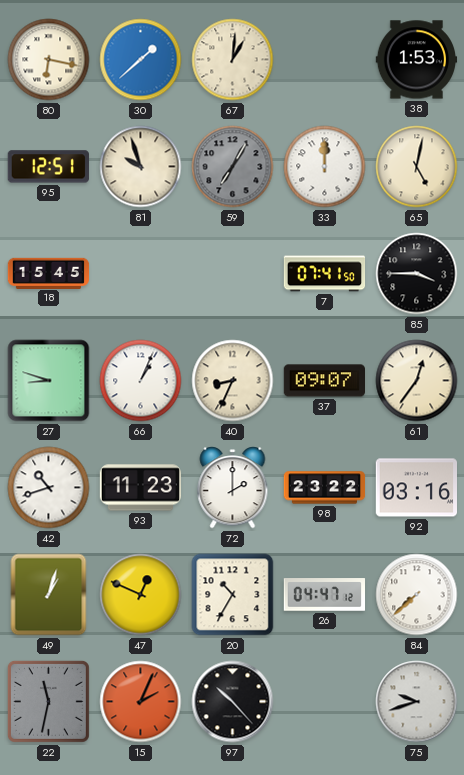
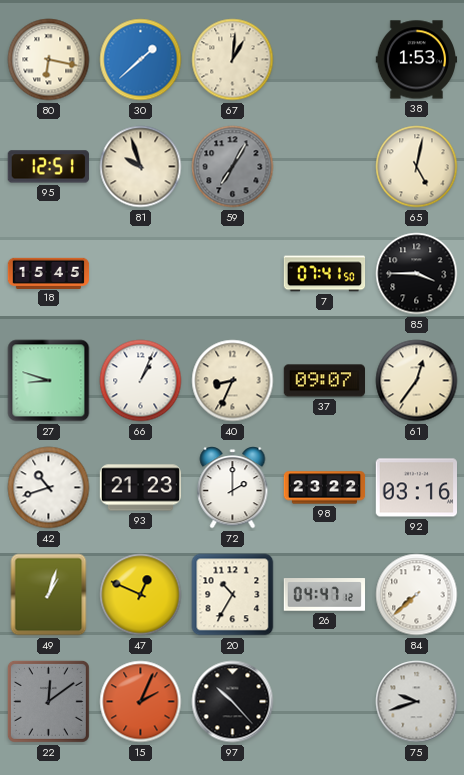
33: 12:00 -> none (325, 167)
93: 11:23 -> 21:23 (141, 488)
22: 11:32 -> 12:09 (48, 701)
